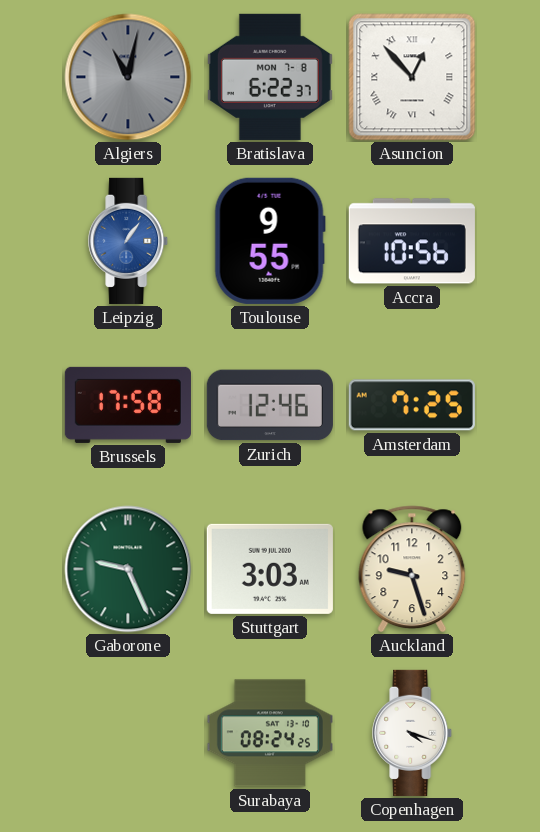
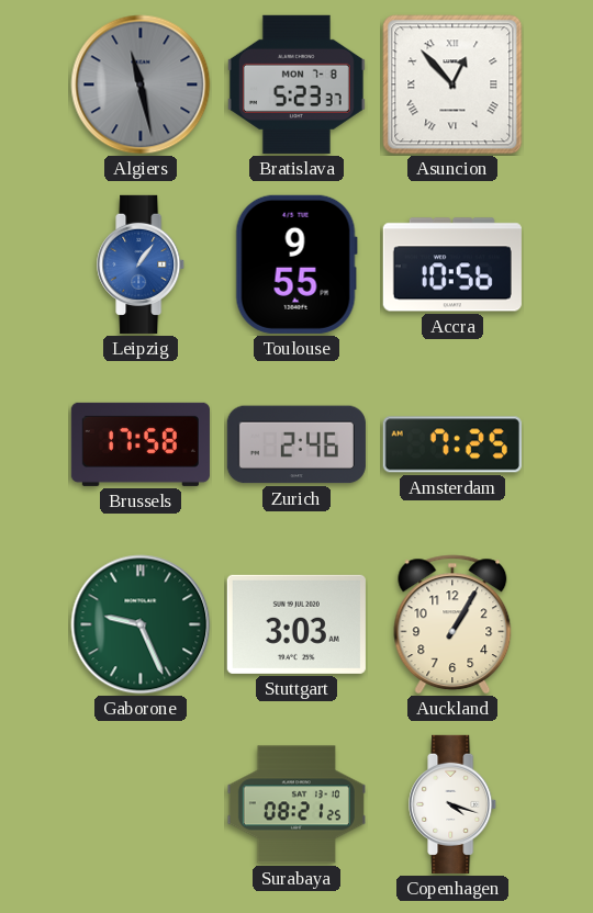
Algiers: 11:02 -> 11:28 (141, 84)
Bratislava: 6:22 -> 5:23 (296, 84)
Zurich: 12:46 -> 2:46 (296, 444)
Auckland: 9:27 -> 1:05 (452, 624)
Surabaya: 08:24 -> 08:21 (296, 804)
